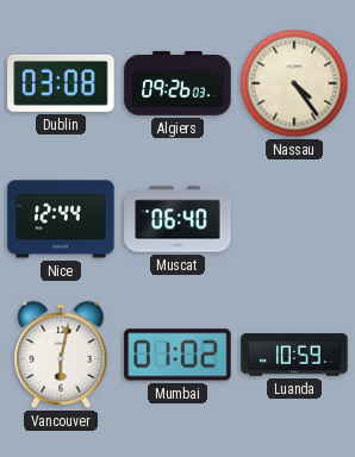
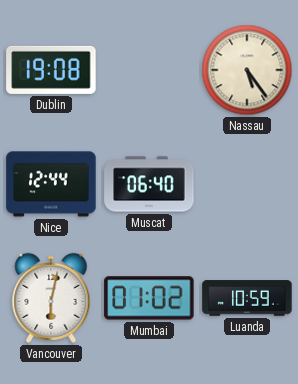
Dublin: 03:08 -> 19:08 (51, 70)
Algiers: 09:26 -> none (177, 83)
Nassau: 4:24 -> 5:24 (247, 70)
